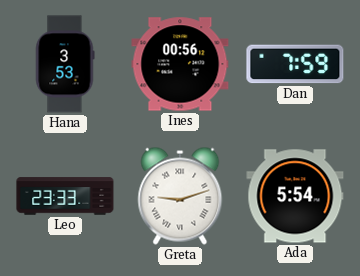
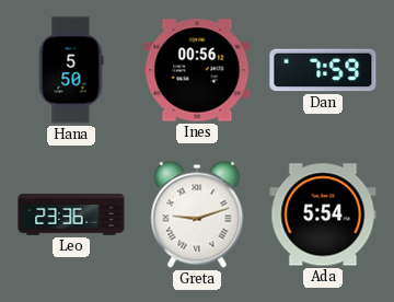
Hana: 3:53 -> 5:50 (71, 70)
Leo: 23:33 -> 23:36 (71, 214)
